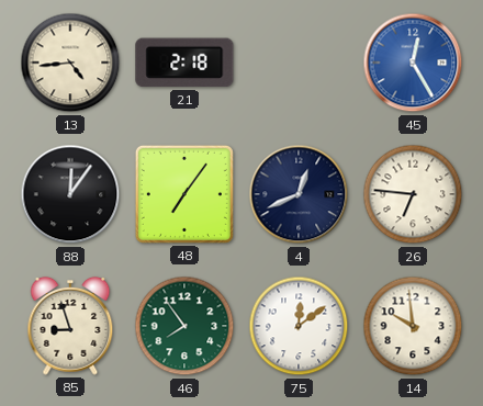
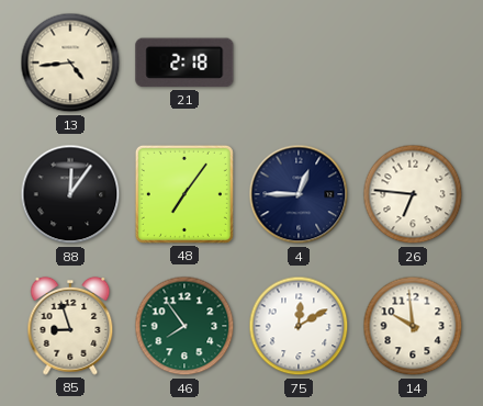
45: 12:25 -> none (413, 63)
4: 12:41 -> 12:45 (299, 194)
75: 12:09 -> 12:10 (299, 326)
